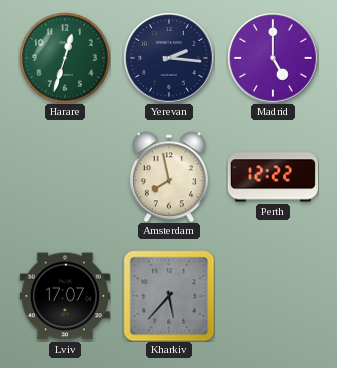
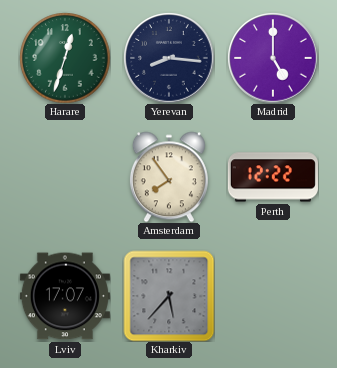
Yerevan: 2:16 -> 8:16 (169, 58)
Amsterdam: 7:58 -> 7:54 (169, 177)
